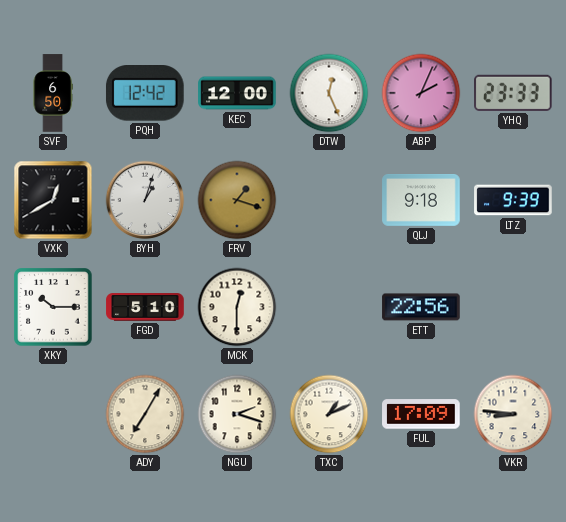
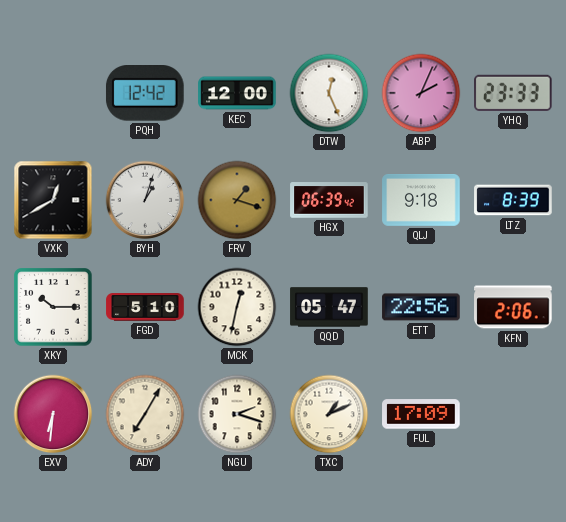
SVF: 6:50 -> none (53, 93)
HGX: none -> 06:39 (329, 200)
LTZ: 9:39 -> 8:39 (513, 200)
MCK: 12:30 -> 12:32 (237, 307)
QQD: none -> 05:47 (329, 307)
KFN: none -> 2:06 (513, 307)
EXV: none -> 6:31 (53, 414)
VKR: 8:46 -> none (513, 414)
